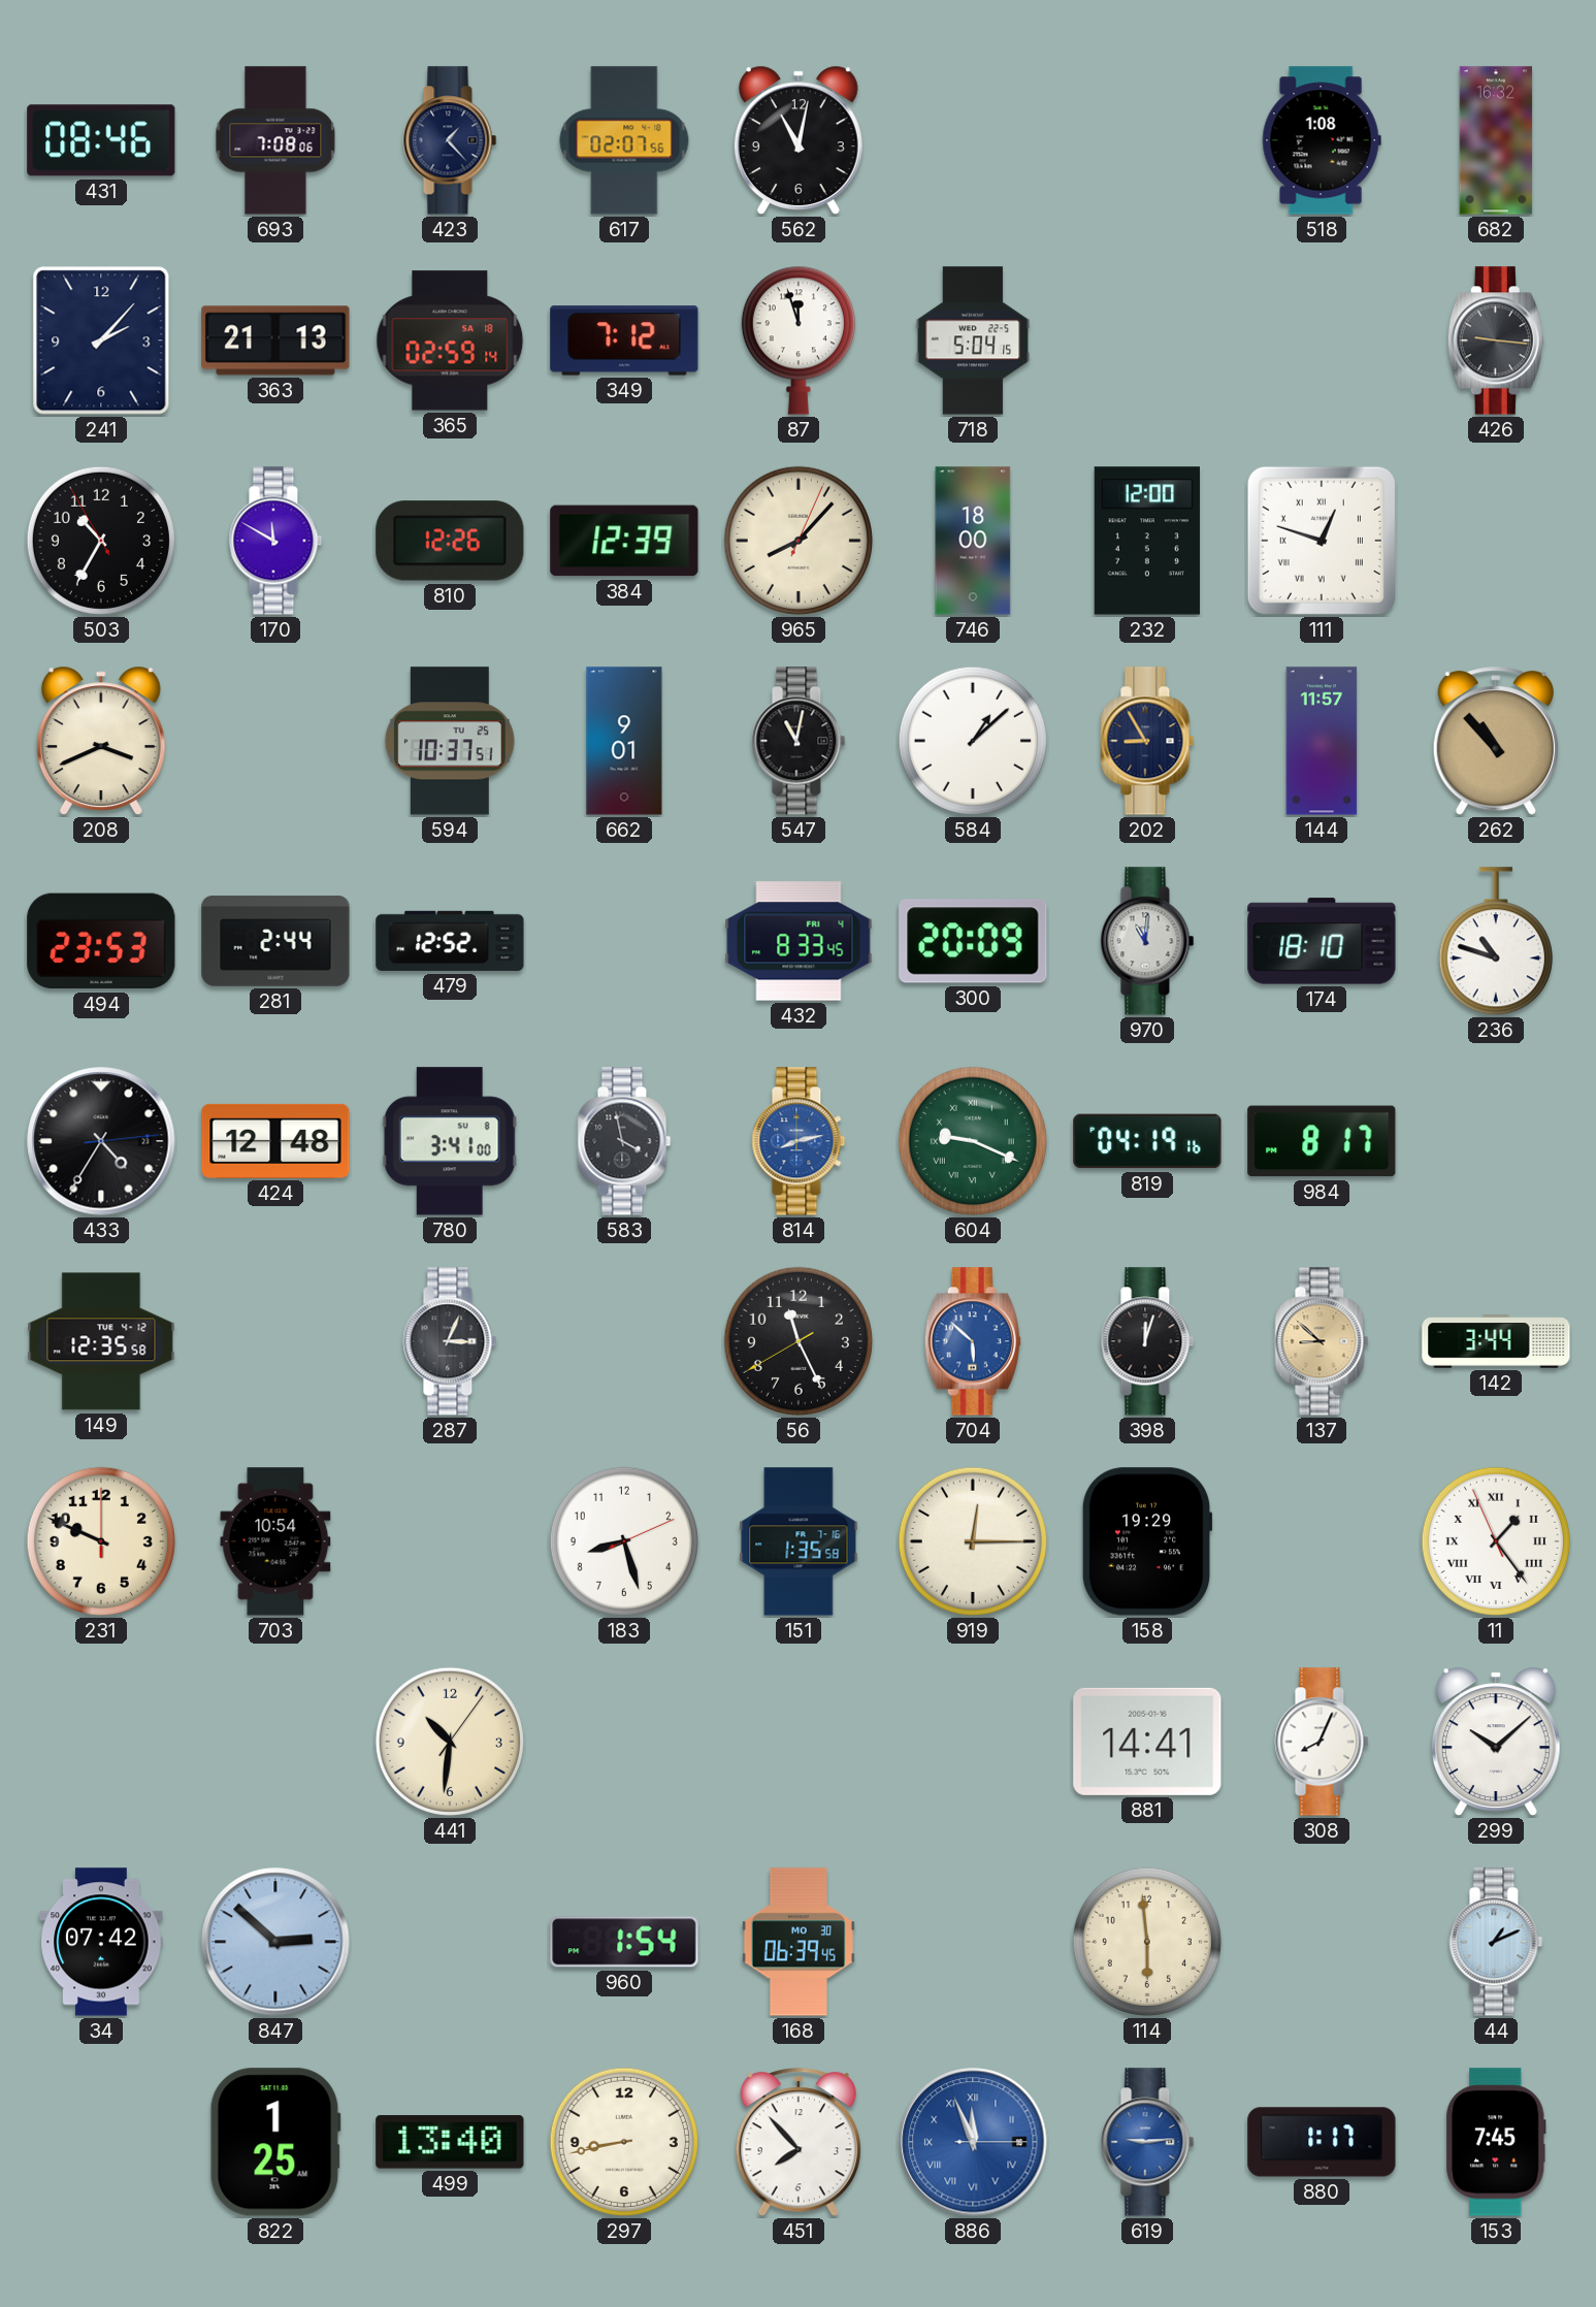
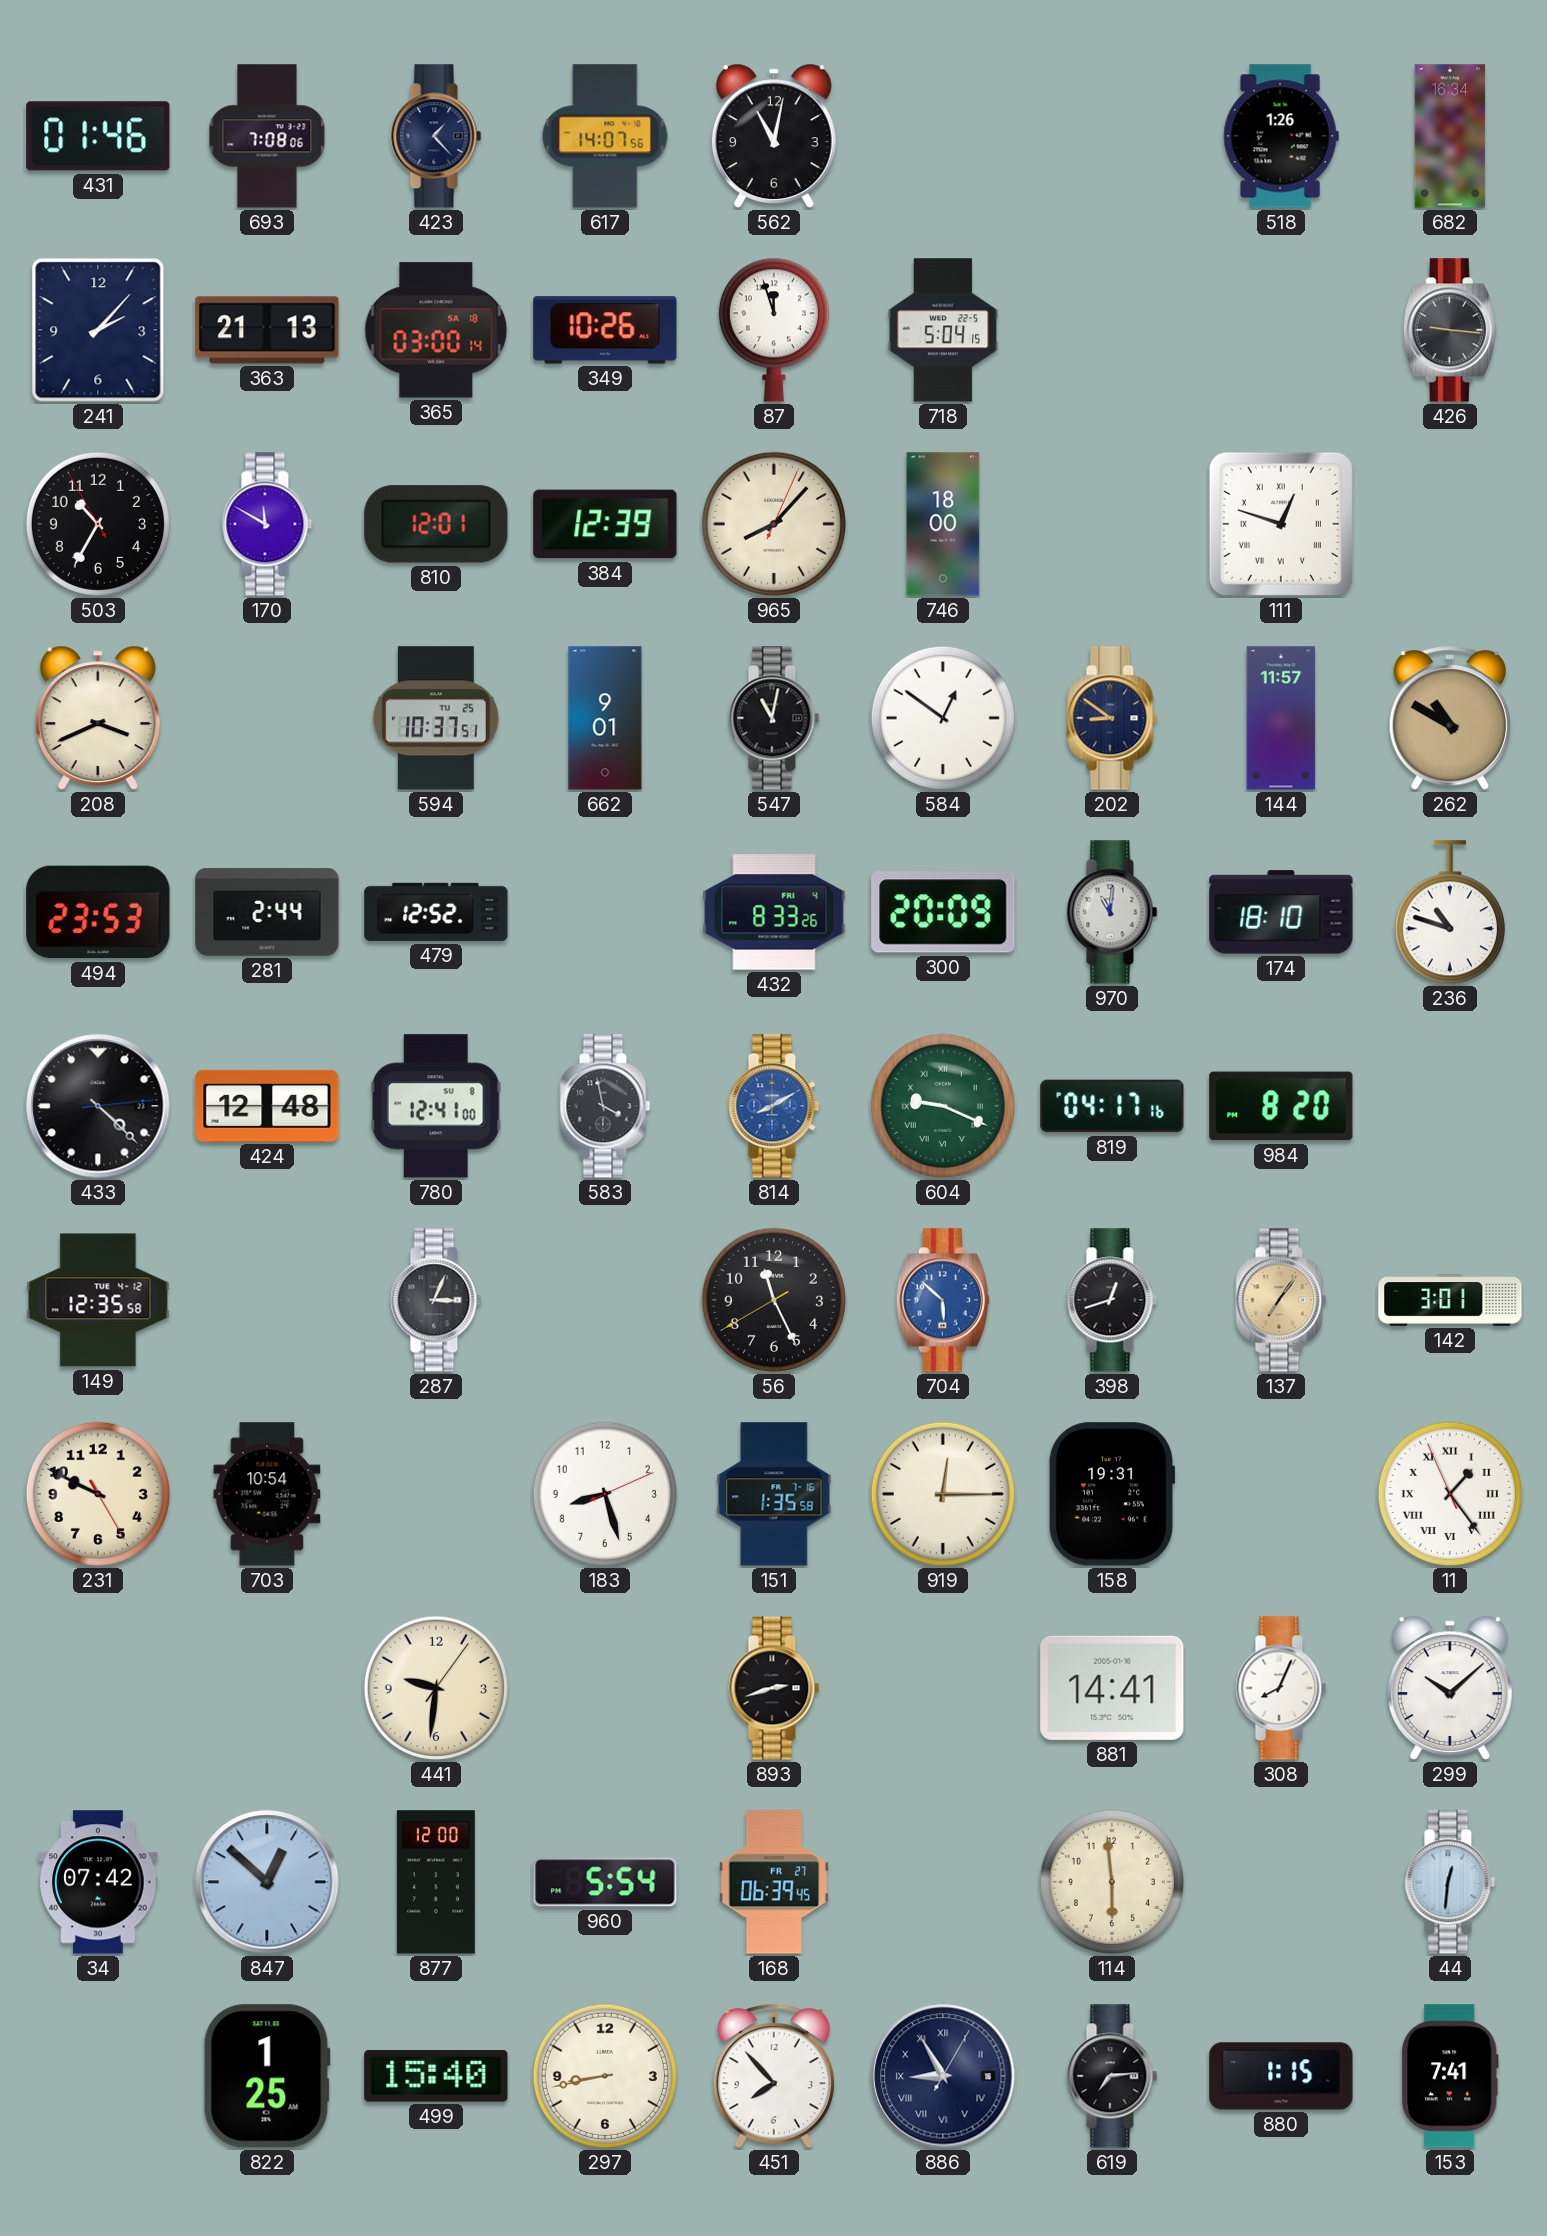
431: 08:46 -> 01:46 (98, 136)
617: 02:07 -> 14:07 (605, 136)
518: 1:08 -> 1:26 (1281, 136)
682: 16:32 -> 16:34 (1450, 136)
365: 02:59 -> 03:00 (436, 330)
349: 7:12 -> 10:26 (605, 330)
810: 12:26 -> 12:01 (436, 524)
232: 12:00 -> none (1146, 541)
584: 1:08 -> 12:51 (943, 718)
202: 8:55 -> 8:51 (1112, 718)
262: 10:53 -> 10:50 (1450, 719)
432: 8:33:45 -> 8:33:26 (774, 912)
433: 4:35 -> 4:22 (98, 1106)
780: 3:41 -> 12:41 (436, 1106)
814: 8:13 -> 8:10 (774, 1106)
819: 04:19 -> 04:17 (1112, 1106)
984: 8:17 -> 8:20 (1281, 1106)
398: 12:03 -> 12:42 (1112, 1300)
137: 8:52 -> 7:06 (1281, 1300)
142: 3:44 -> 3:01 (1450, 1300)
231: 9:49:00 -> 9:49:25 (98, 1494)
158: 19:29 -> 19:31 (1112, 1494)
441: 10:31 -> 9:31 (436, 1688)
893: none -> 2:42 (774, 1688)
847: 2:52 -> 12:52 (267, 1882)
877: none -> 12:00 (436, 1882)
960: 1:54 -> 5:54 (605, 1882)
168 date: MO 30 -> FR 27 (774, 1882)
44: 1:11 -> 12:31 (1450, 1882)
499: 13:40 -> 15:40 (436, 2076)
886: 11:56 -> 8:55 (943, 2076)
886 dial: blue -> navy (943, 2076)
619: 9:14 -> 7:14 (1112, 2076)
619 dial: blue -> black (1112, 2076)
880: 1:17 -> 1:15 (1281, 2076)
153: 7:45 -> 7:41 (1450, 2076)
